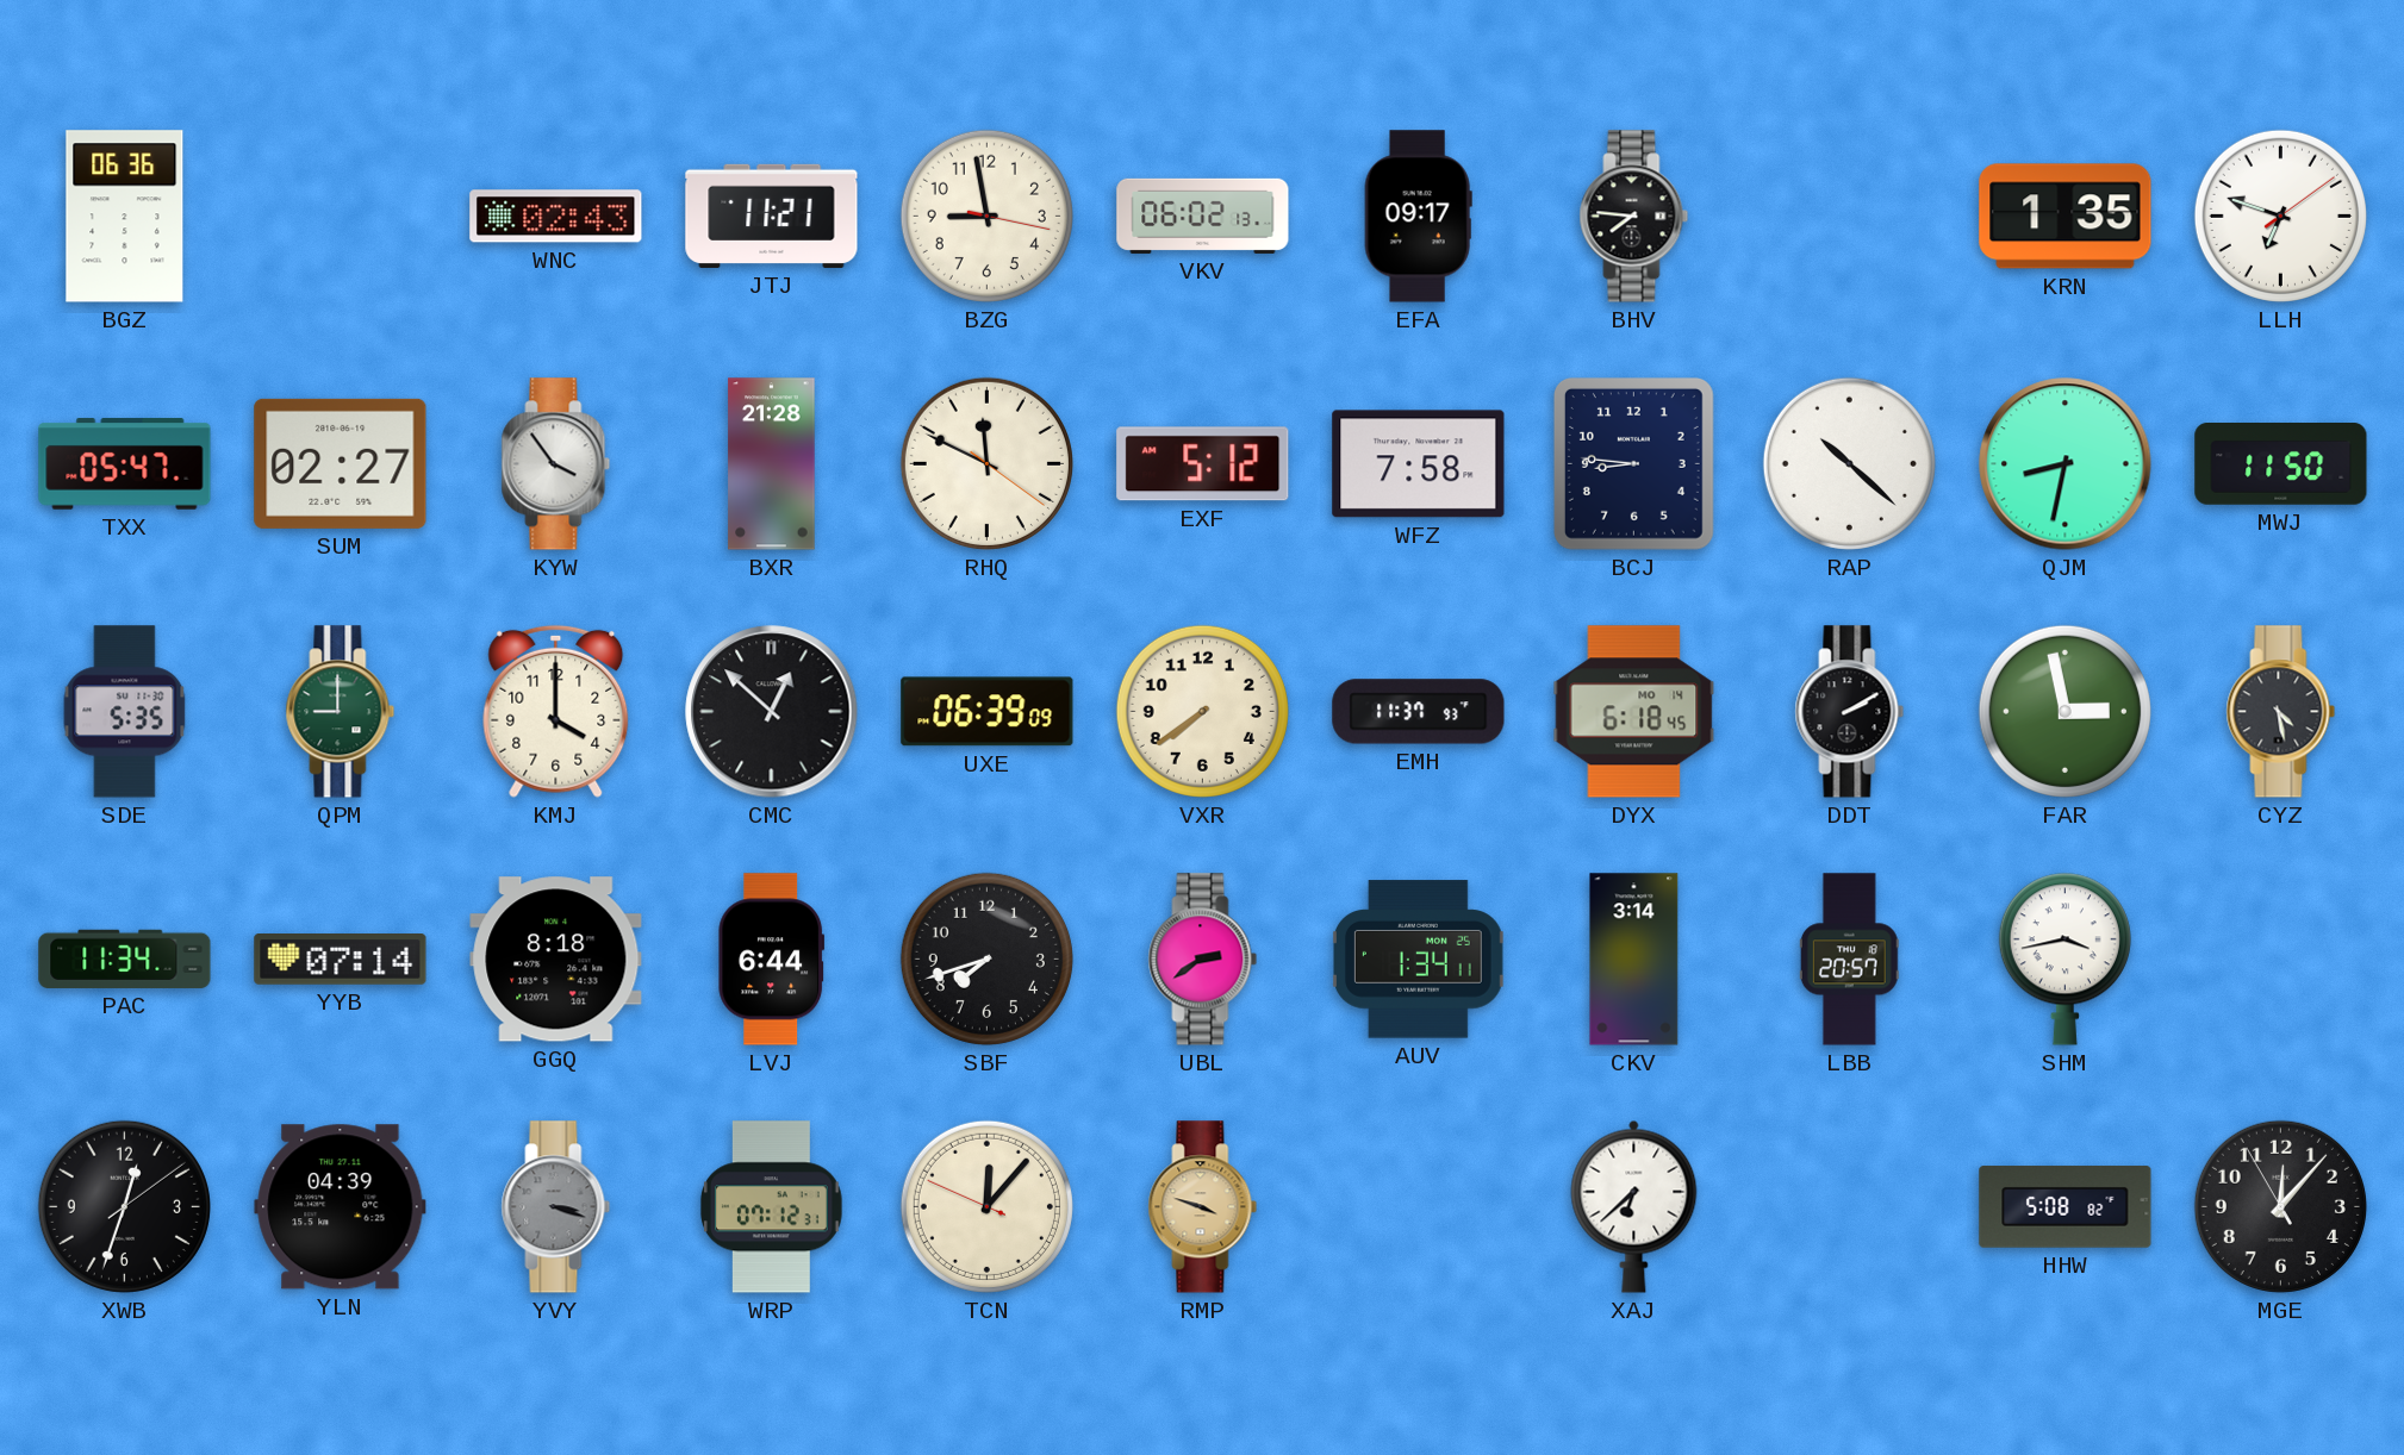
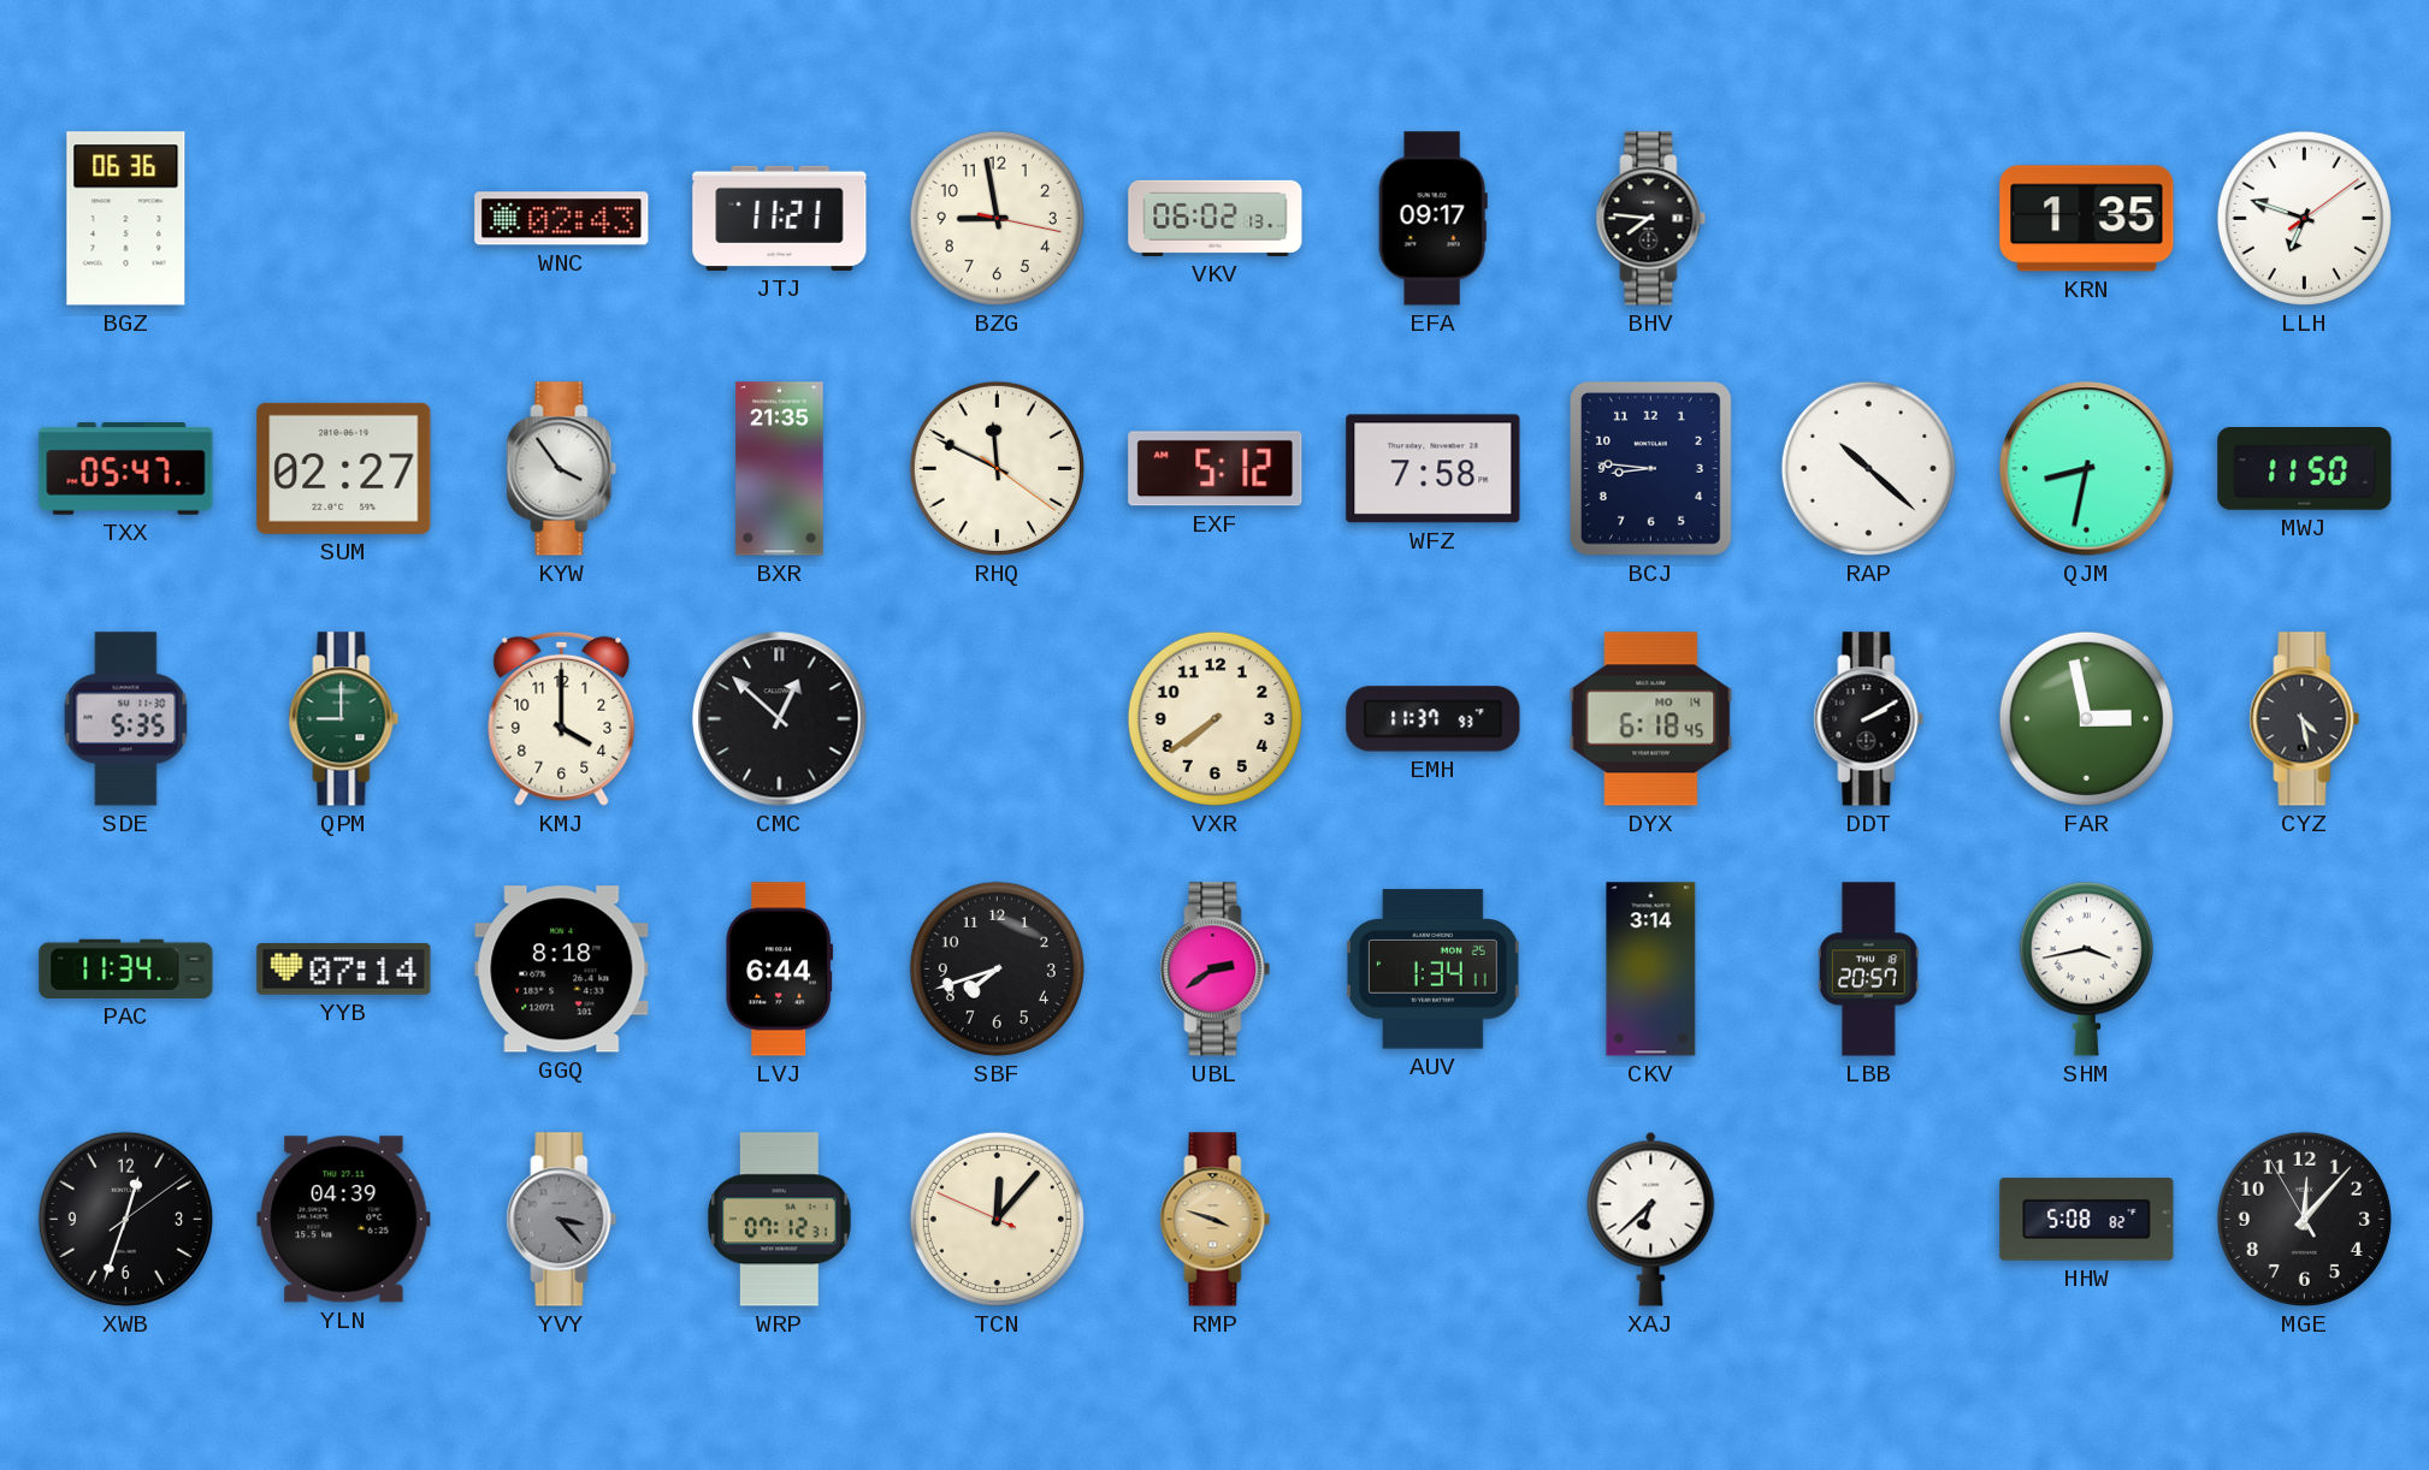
BXR: 21:28 -> 21:35 (780, 469)
UXE: 06:39 -> none (988, 712)
YVY: 3:18 -> 3:23 (562, 1220)
